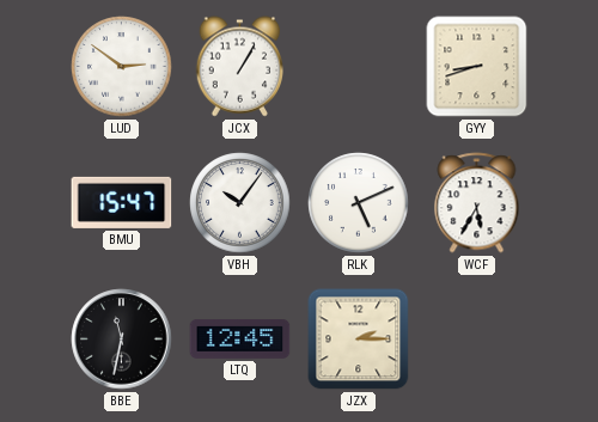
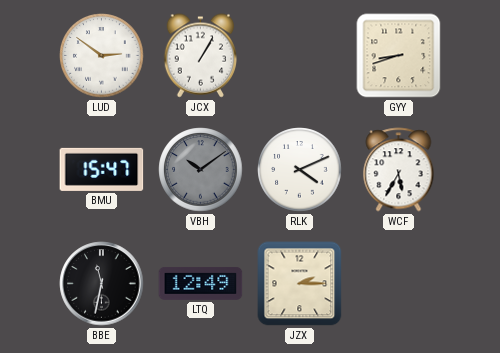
VBH: 10:06 -> 10:09 (201, 170)
VBH dial: white -> grey (201, 170)
RLK: 5:11 -> 4:11 (300, 170)
LTQ: 12:45 -> 12:49 (201, 283)
